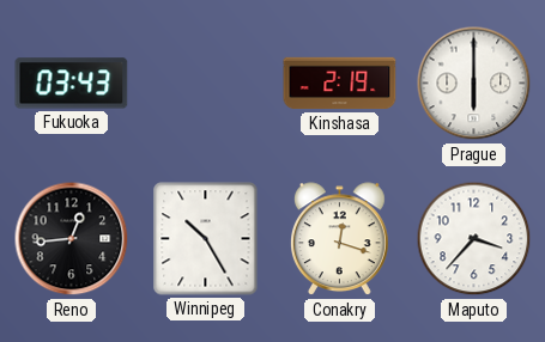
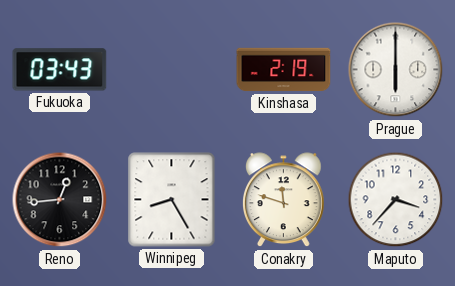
Winnipeg: 10:25 -> 8:25 (172, 200)
Conakry: 12:18 -> 11:48 (284, 200)
